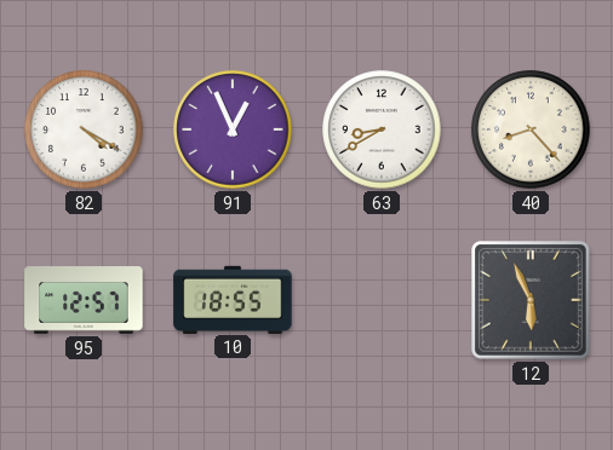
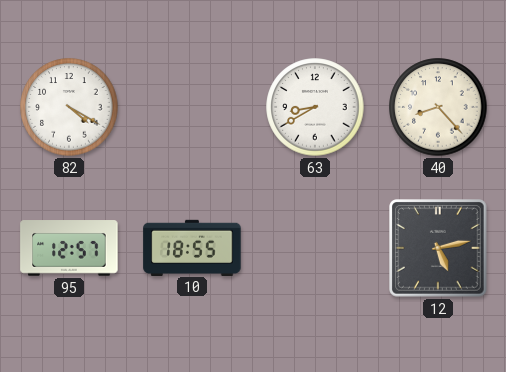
91: 12:56 -> none (233, 129)
12: 5:56 -> 5:13 (438, 248)
